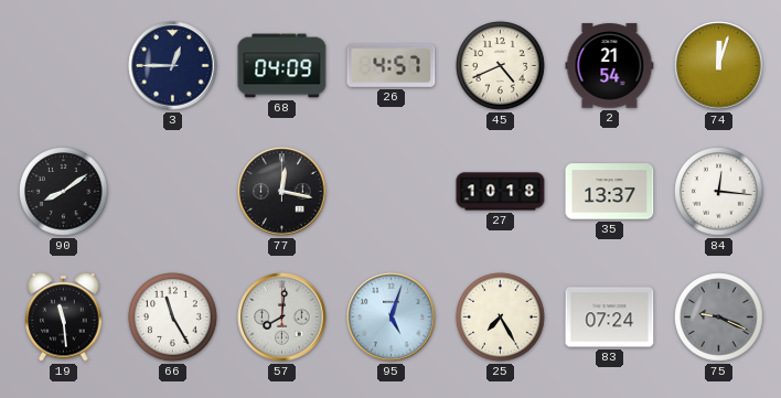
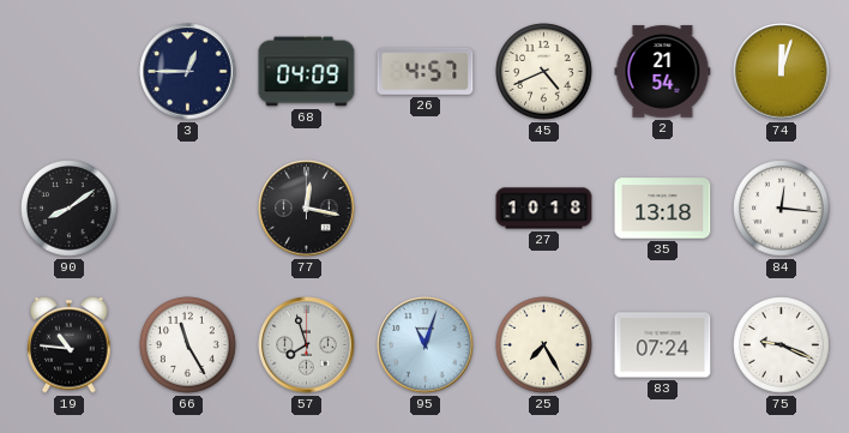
35: 13:37 -> 13:18 (663, 209)
19: 11:29 -> 10:46 (70, 344)
57: 8:01 -> 7:57 (307, 345)
95: 5:03 -> 11:03 (426, 345)
75 dial: grey -> white (782, 345)
